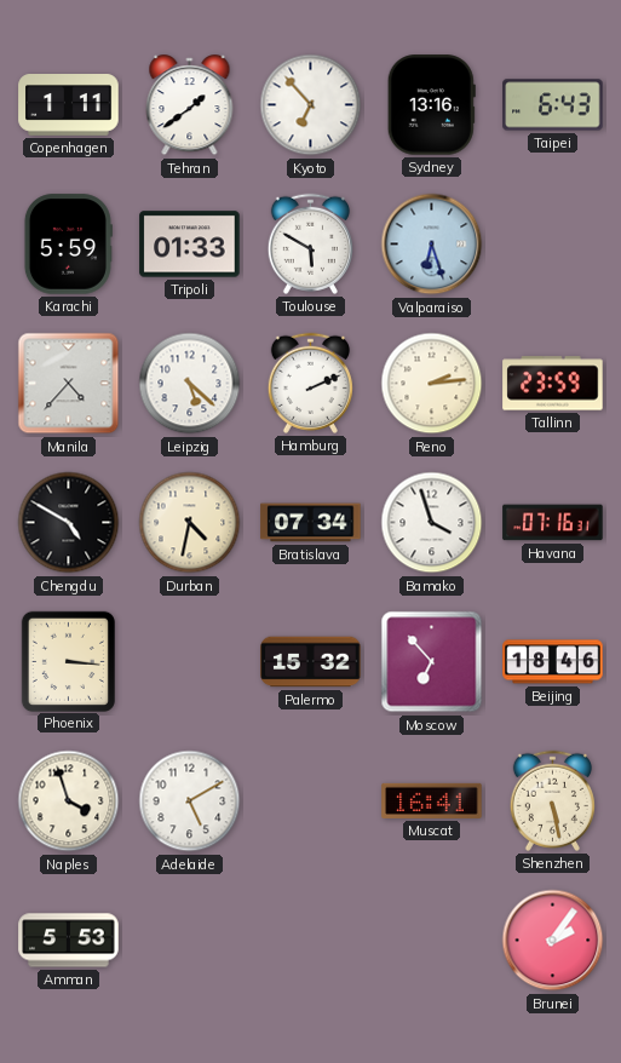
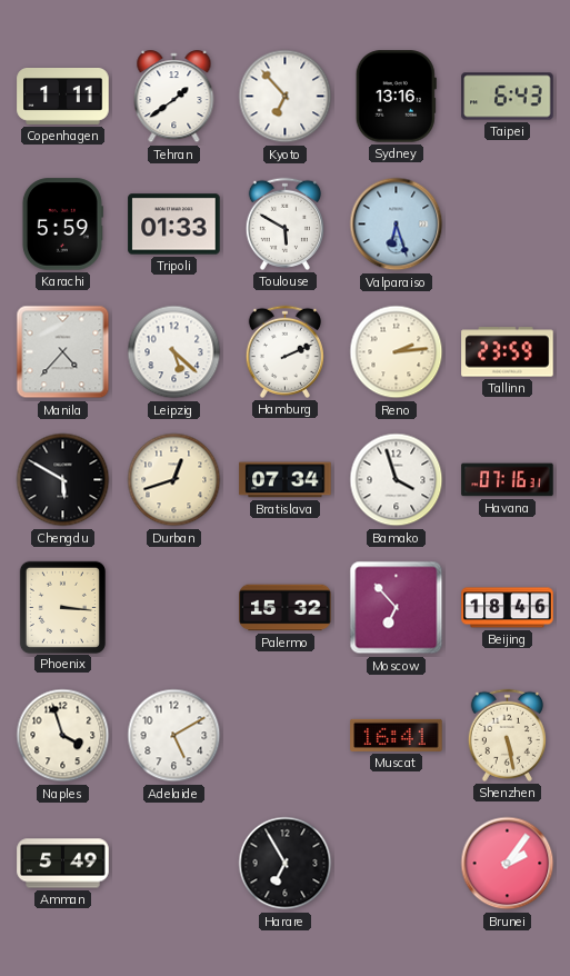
Chengdu: 4:50 -> 5:50 (63, 480)
Durban: 4:32 -> 12:42 (174, 480)
Amman: 5:53 -> 5:49 (63, 864)
Harare: none -> 6:55 (286, 864)
